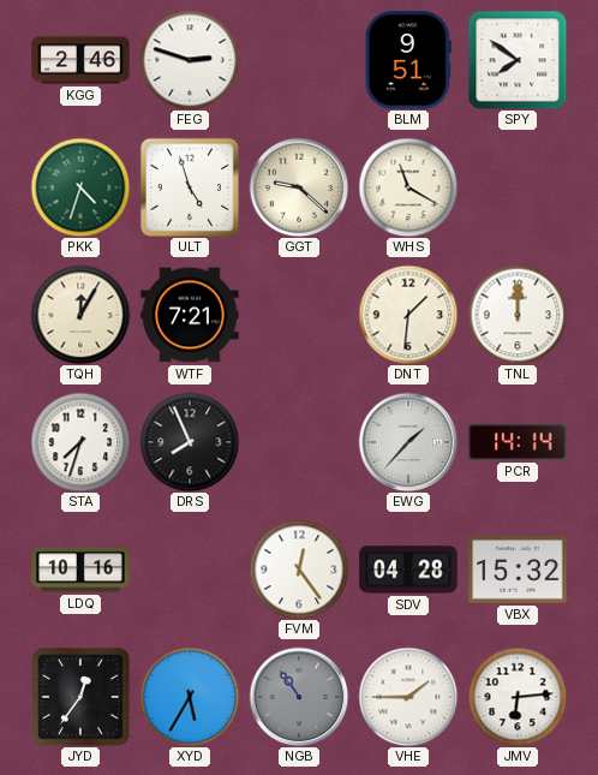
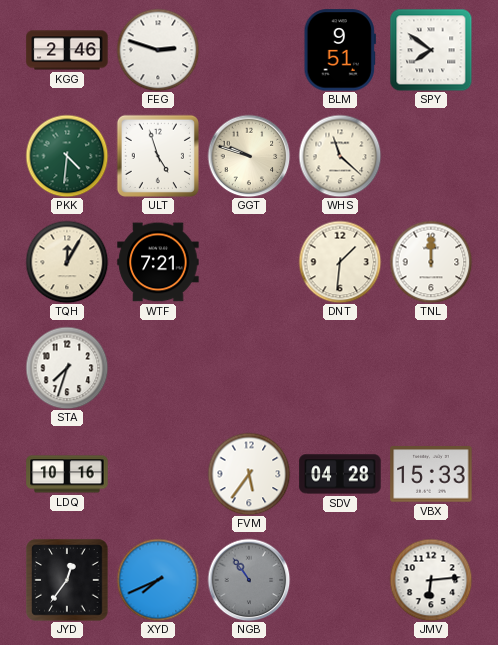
PKK: 4:33 -> 4:31 (67, 156)
GGT: 9:22 -> 9:48 (249, 156)
WHS: 11:20 -> 11:22 (340, 156)
DRS: 7:56 -> none (190, 442)
EWG: 1:37 -> none (408, 442)
PCR: 14:14 -> none (518, 442)
FVM: 12:24 -> 5:36 (249, 474)
VBX: 15:32 -> 15:33 (431, 474)
XYD: 5:35 -> 7:41 (158, 580)
VHE: 1:45 -> none (408, 697)
